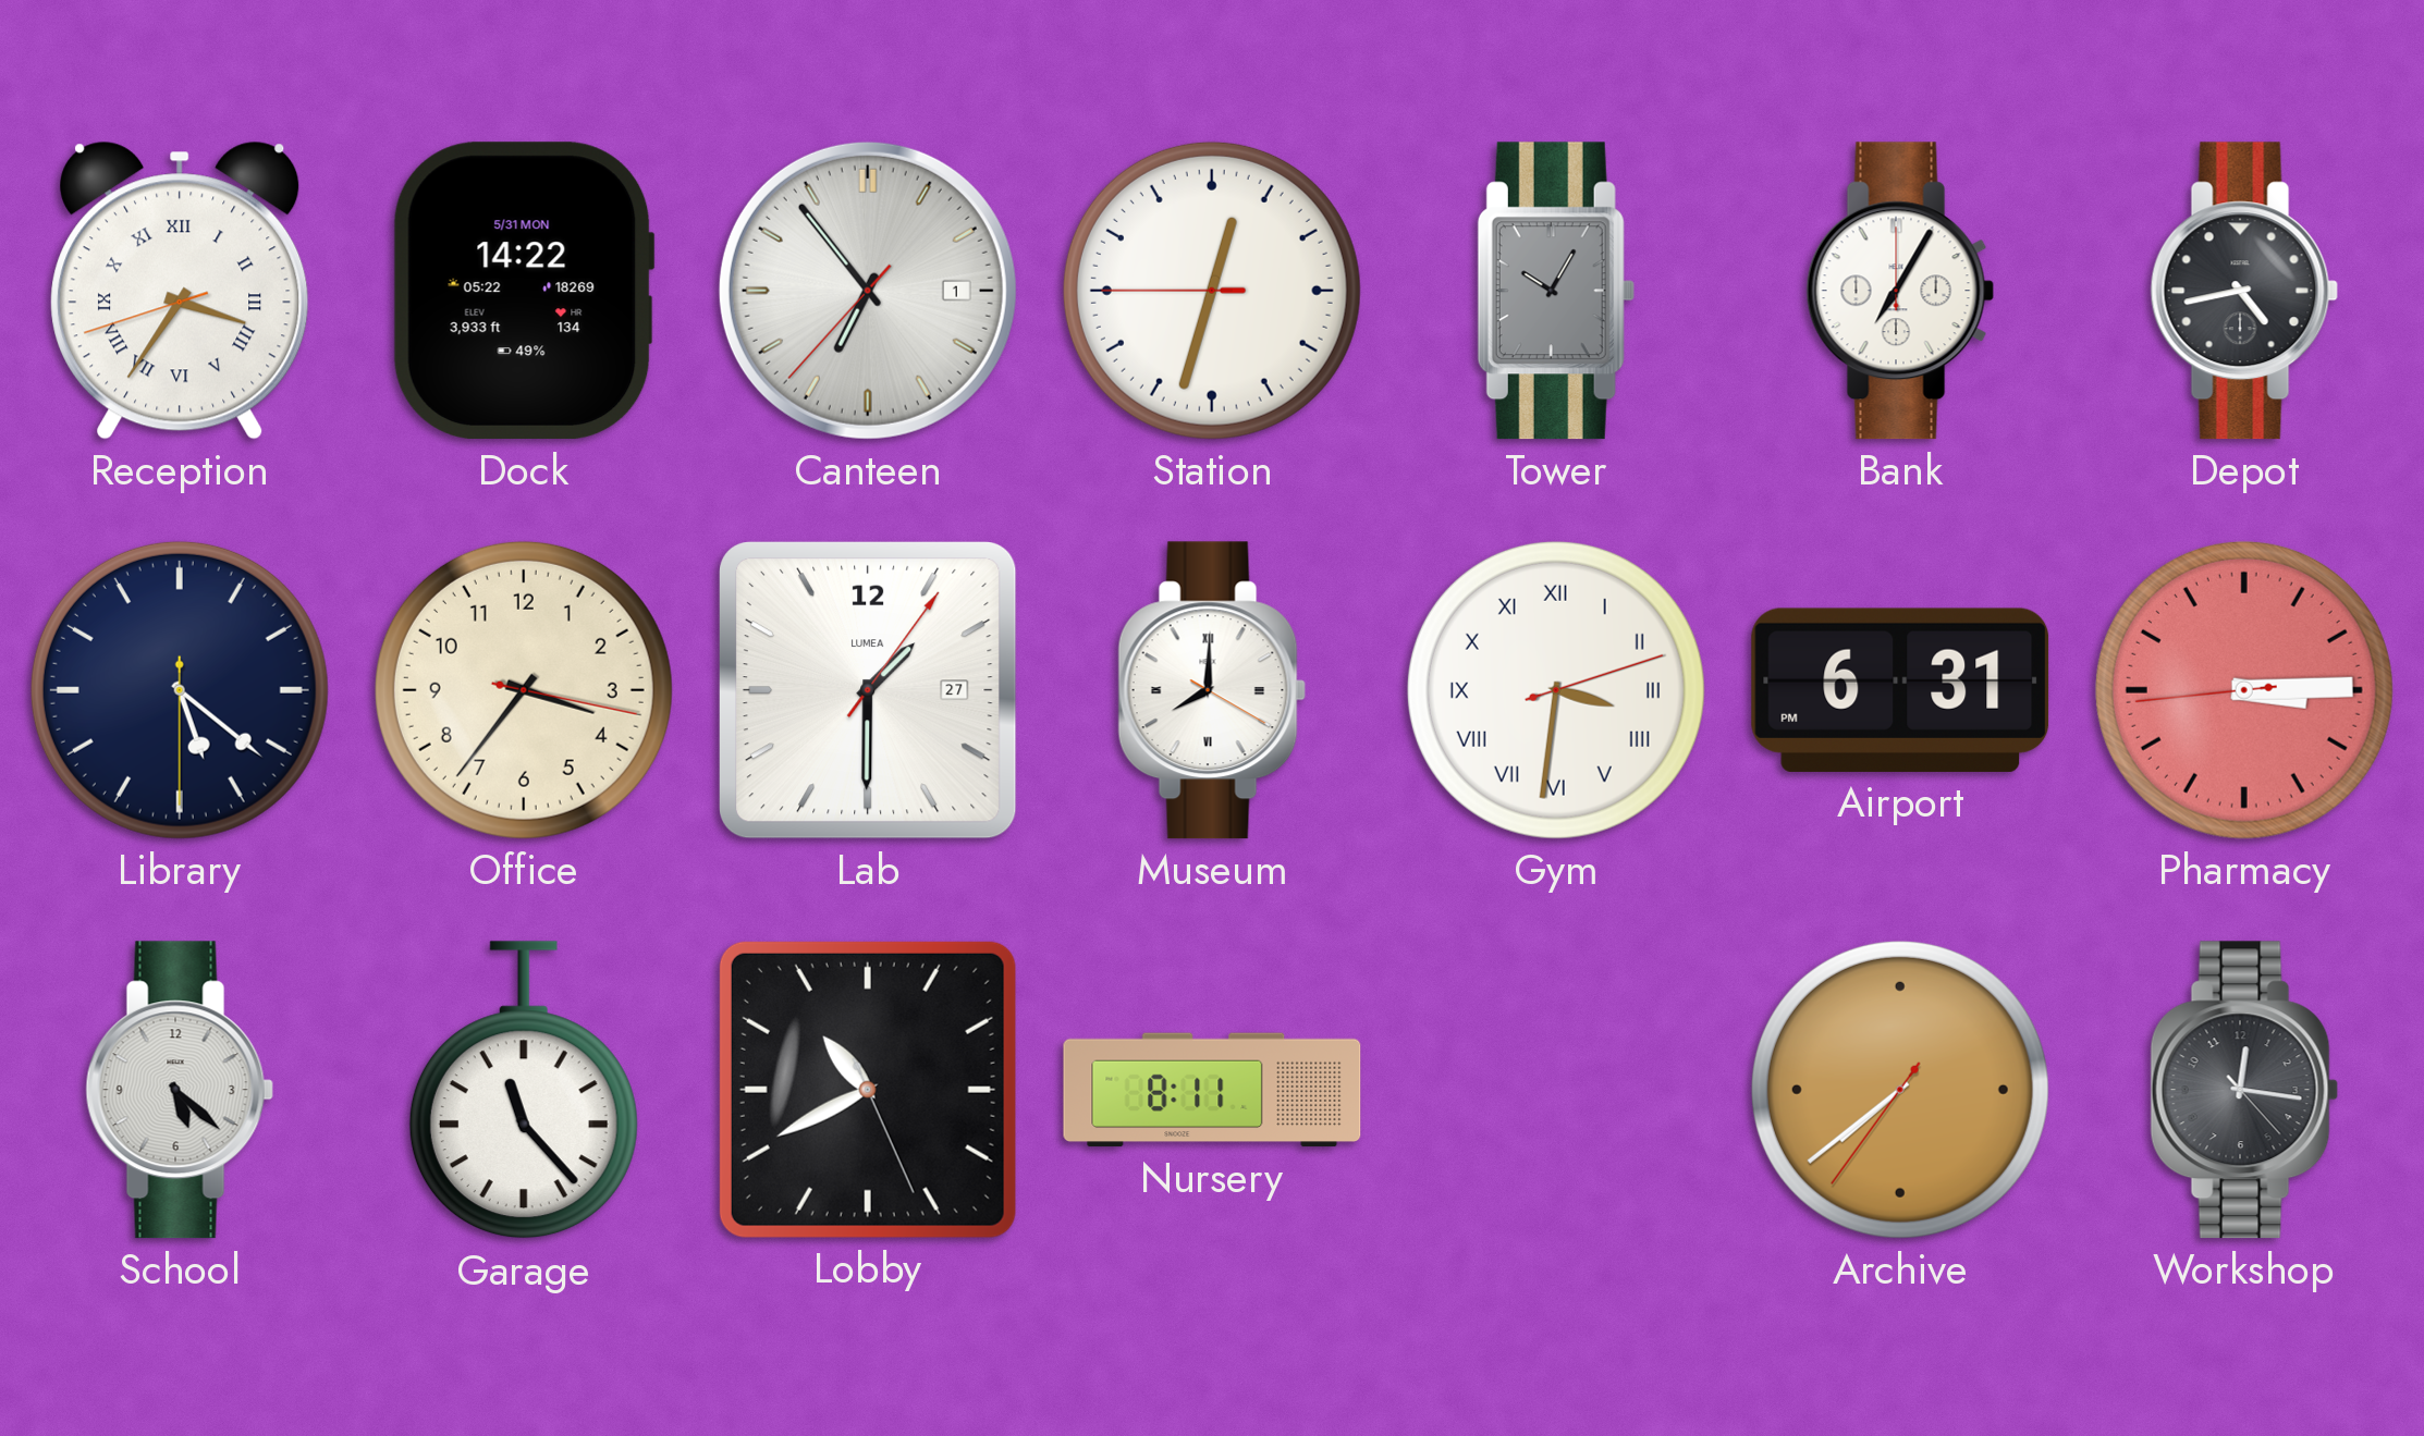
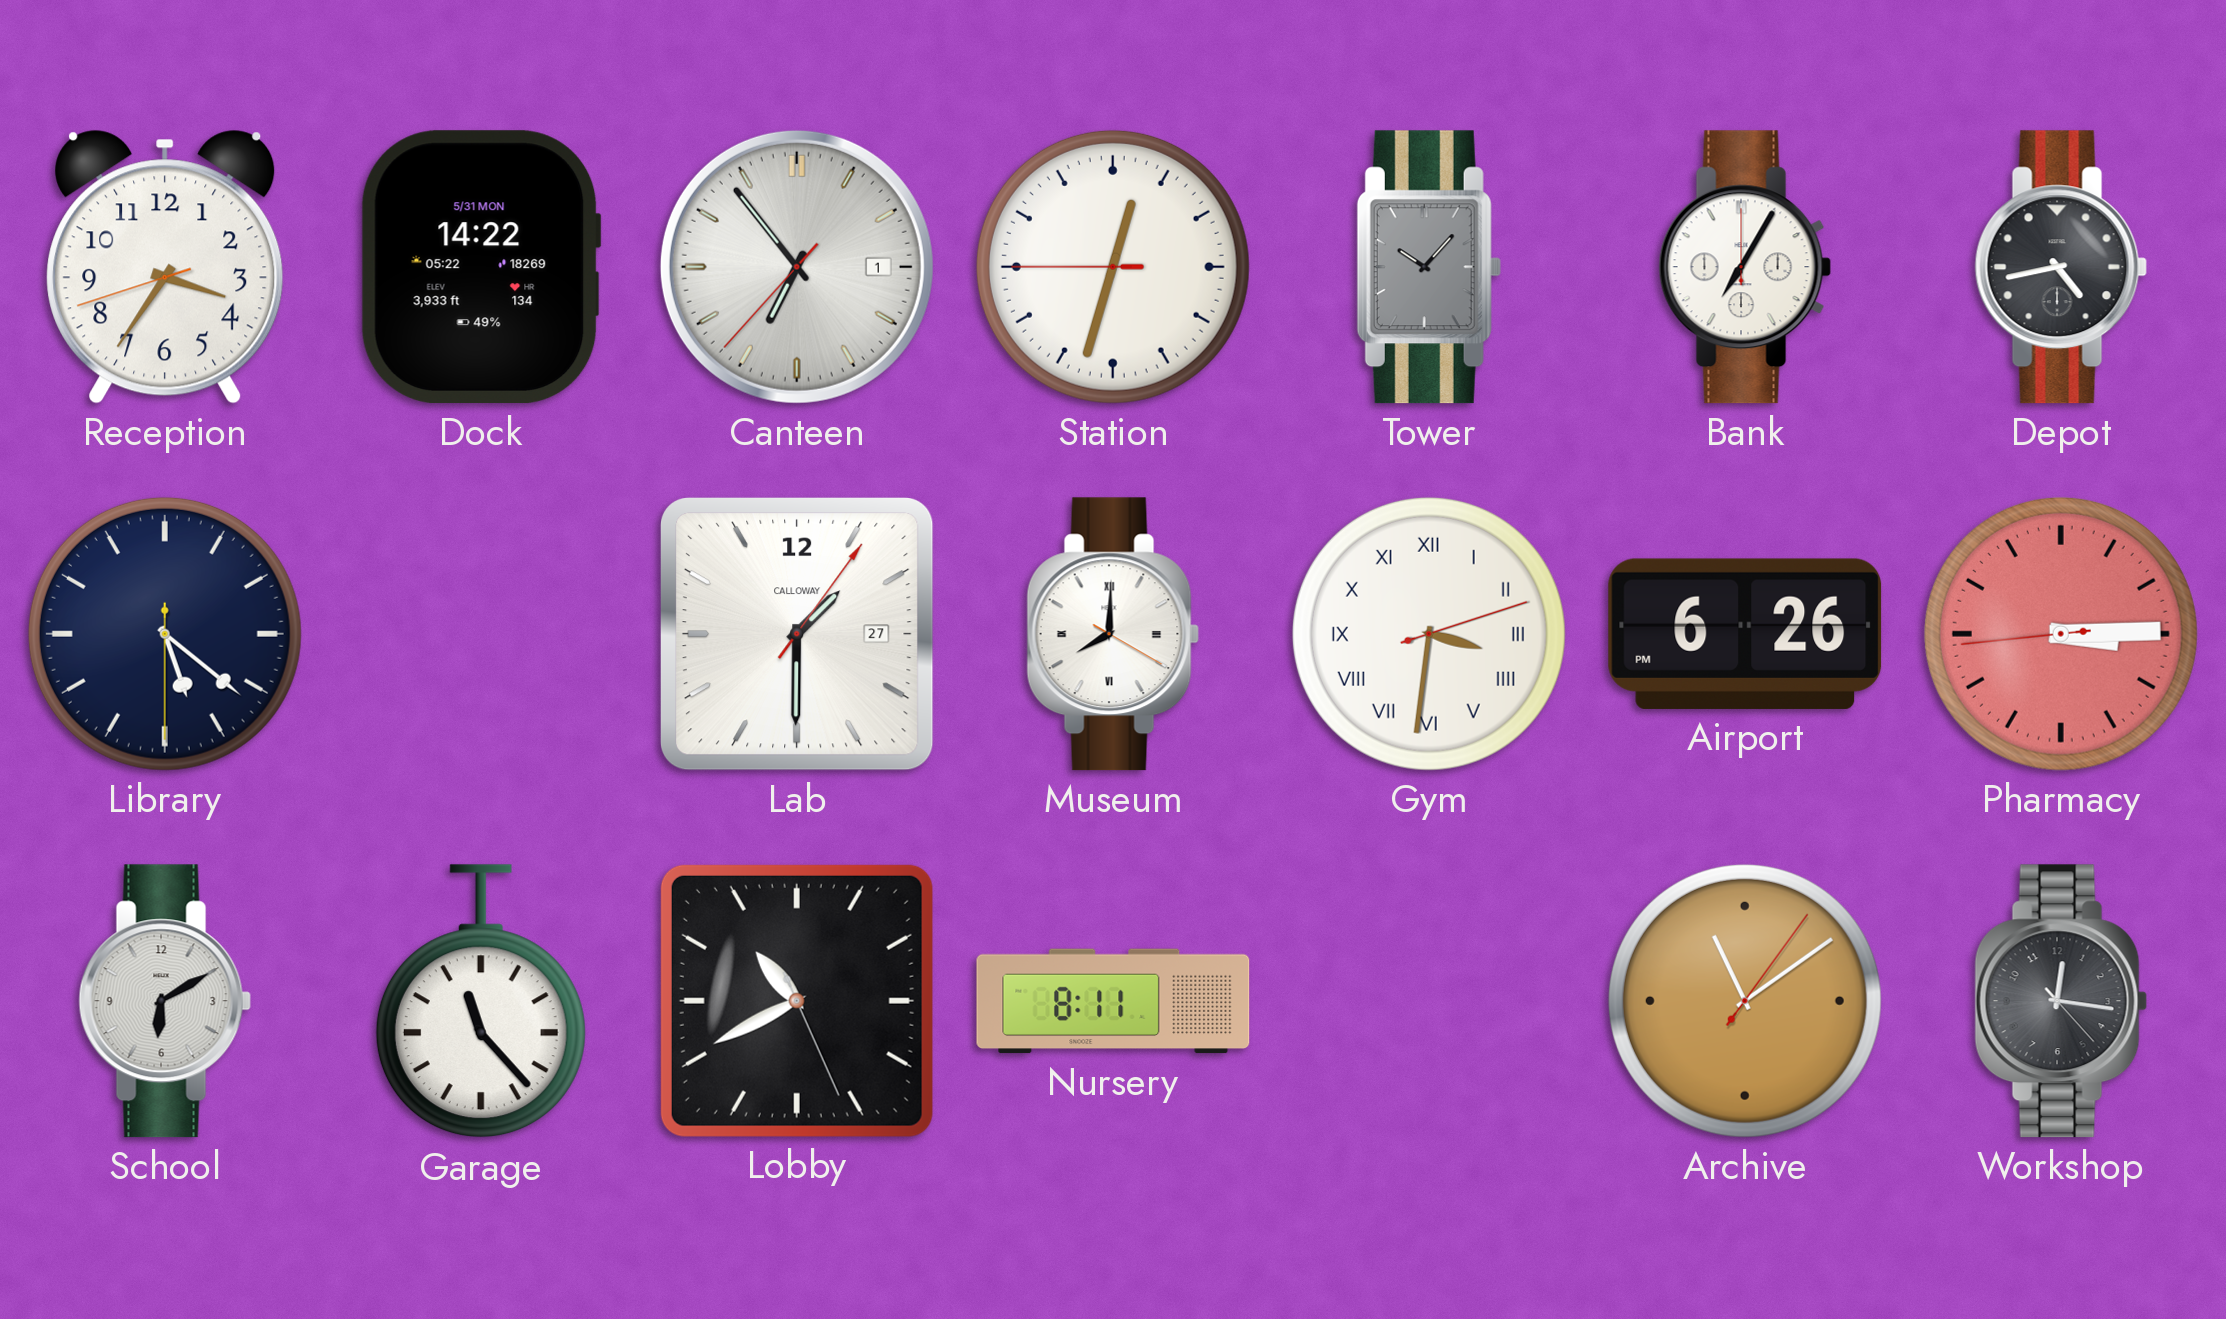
Reception numerals: Roman -> Arabic (165, 267)
Tower: 10:05 -> 10:07 (1429, 267)
Office: 3:36 -> none (524, 690)
Lab brand: LUMEA -> CALLOWAY (797, 634)
Airport: 6:31 -> 6:26 (1745, 634)
School: 5:22 -> 6:10 (165, 1001)
Archive: 7:38 -> 11:09 (1745, 1001)
